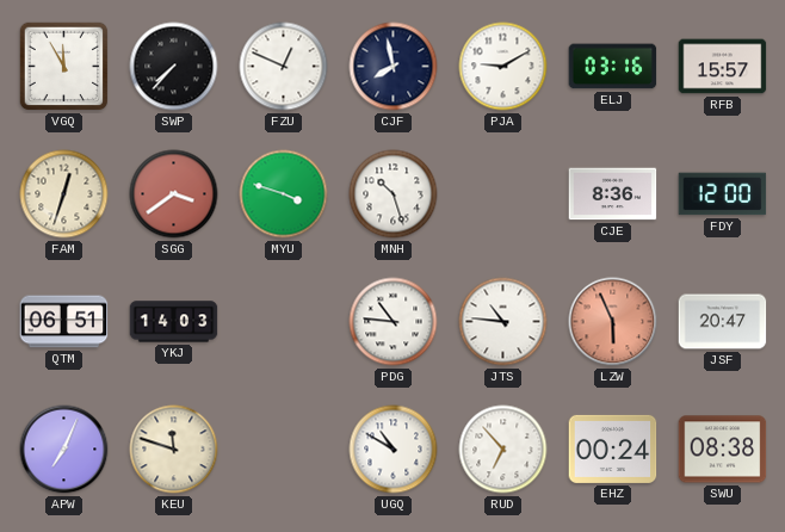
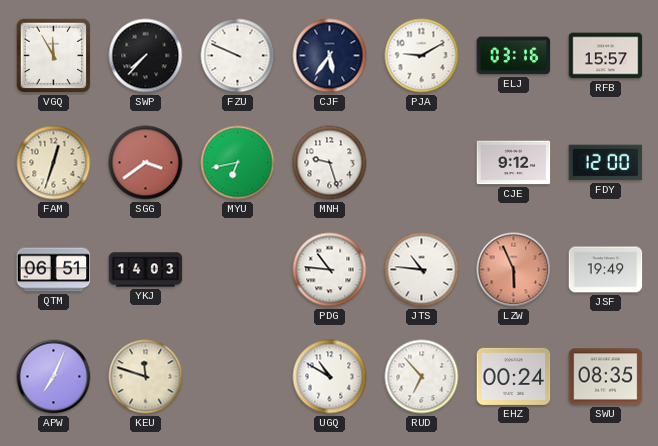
FZU: 12:49 -> 9:49 (238, 56)
CJF: 7:58 -> 5:36 (330, 56)
MYU: 3:48 -> 6:43 (238, 163)
MNH: 10:27 -> 9:27 (330, 163)
CJE: 8:36 -> 9:12 (514, 163)
JSF: 20:47 -> 19:49 (606, 270)
SWU: 08:38 -> 08:35 (606, 377)
